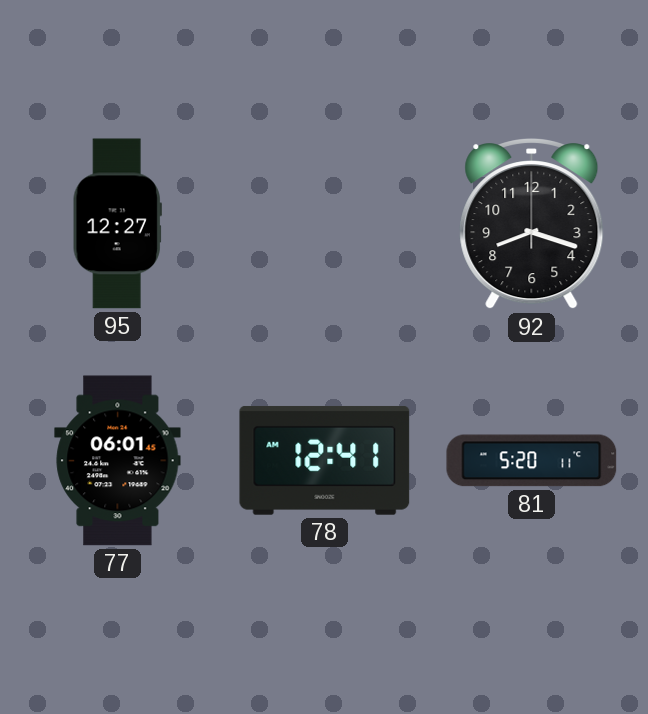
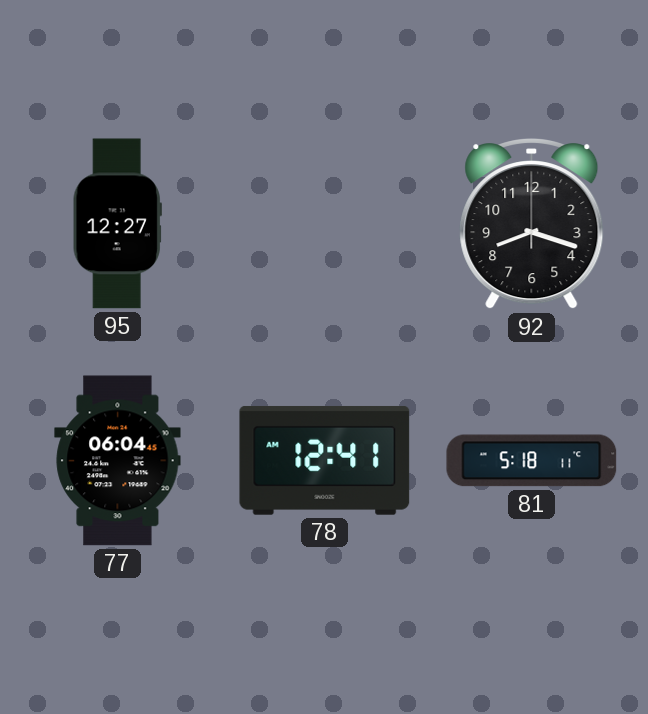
77: 06:01 -> 06:04 (118, 461)
81: 5:20 -> 5:18 (532, 461)
